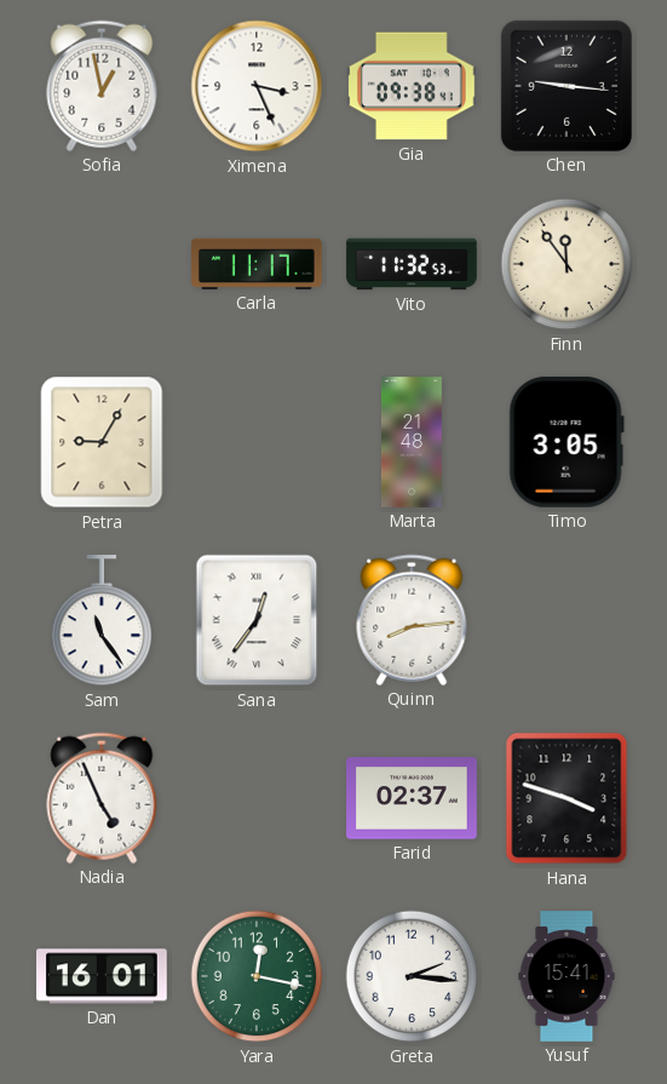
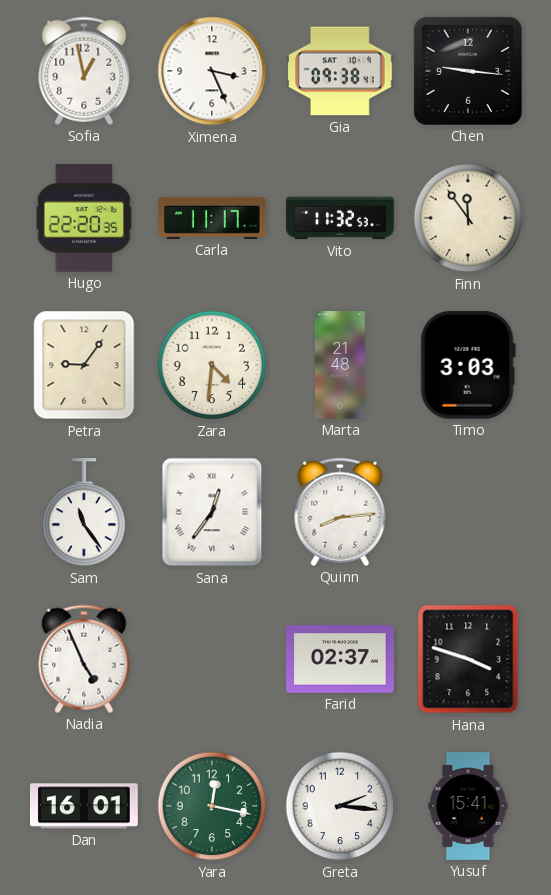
Hugo: none -> 22:20 (84, 218)
Petra: 9:05 -> 9:06 (84, 365)
Zara: none -> 4:31 (212, 365)
Timo: 3:05 -> 3:03 (468, 365)
